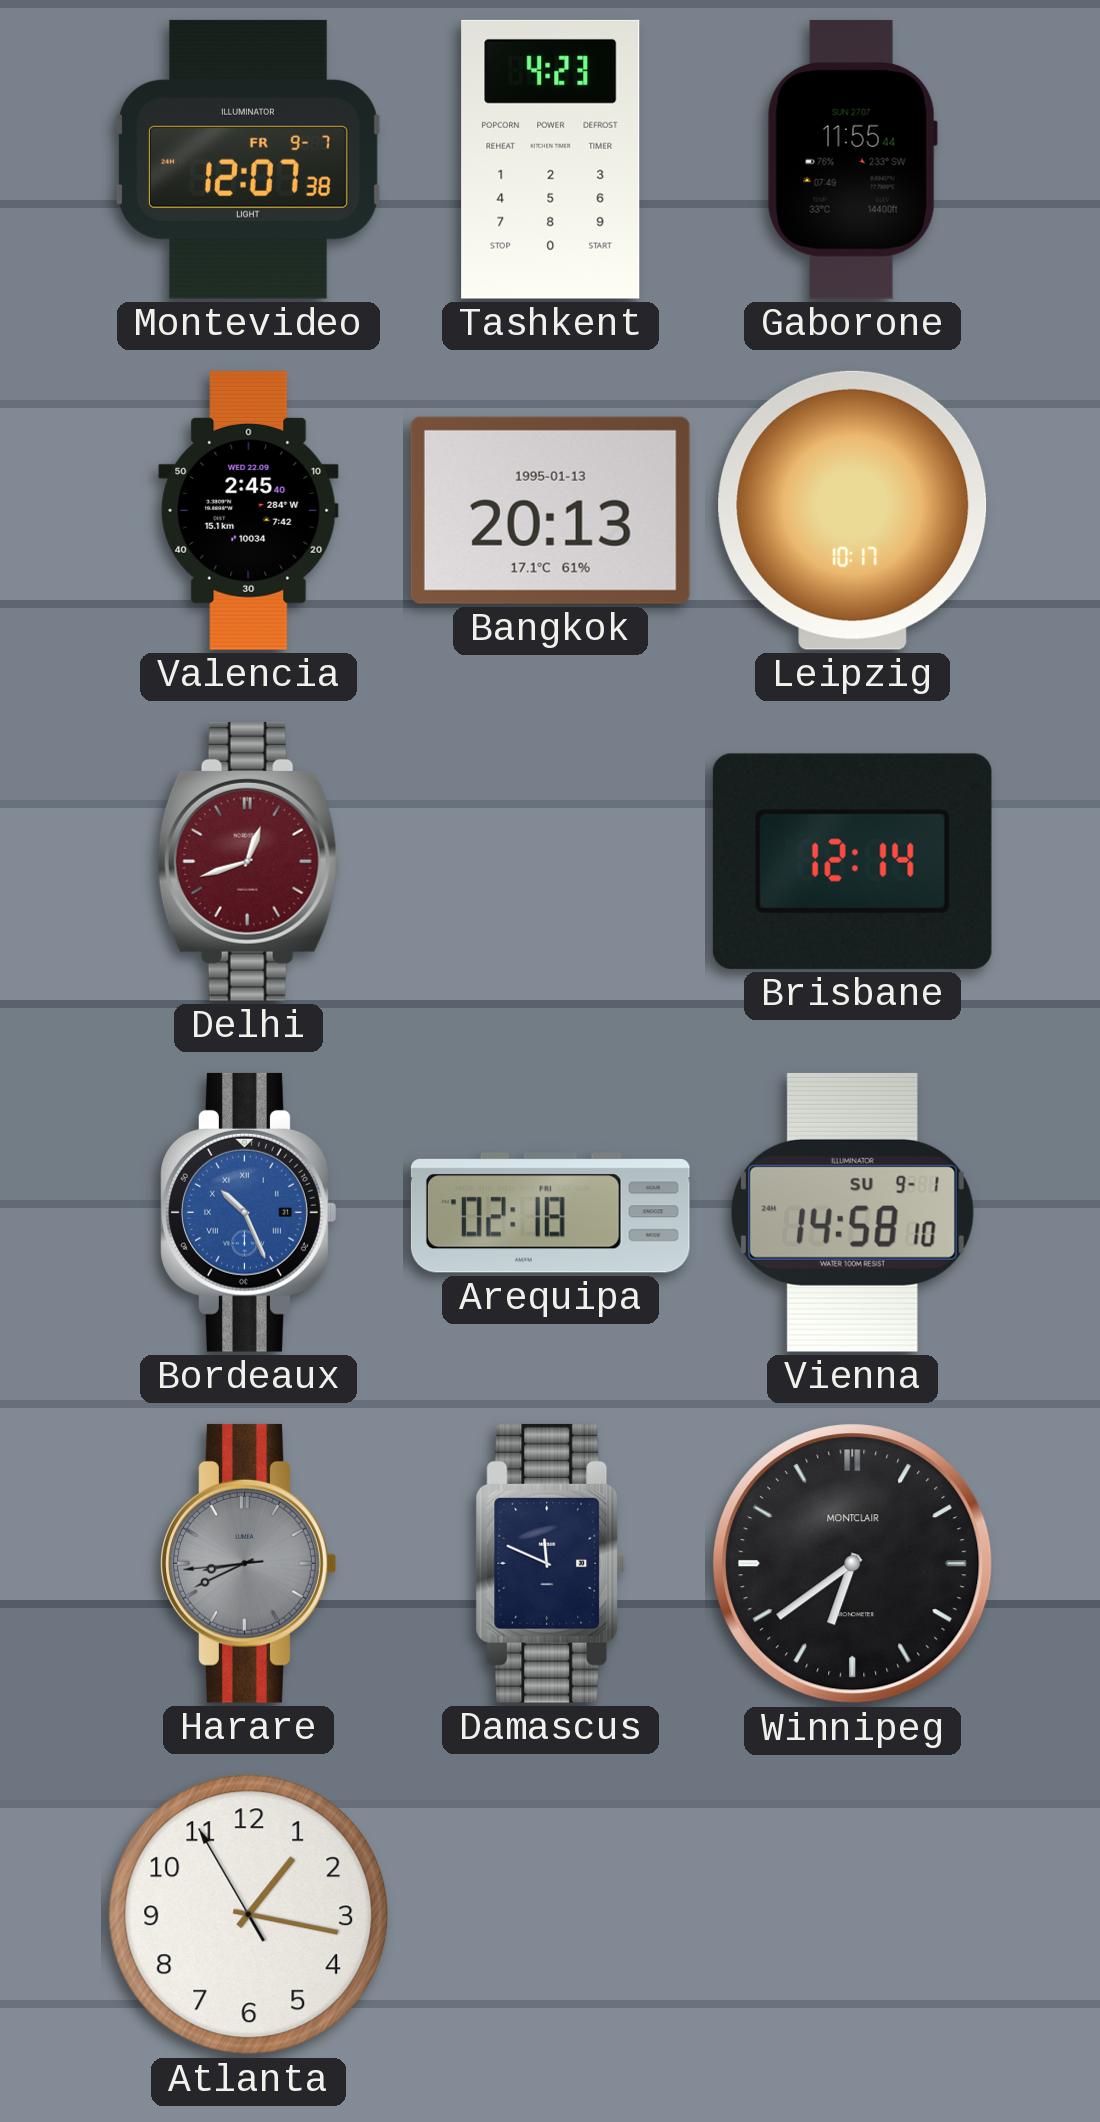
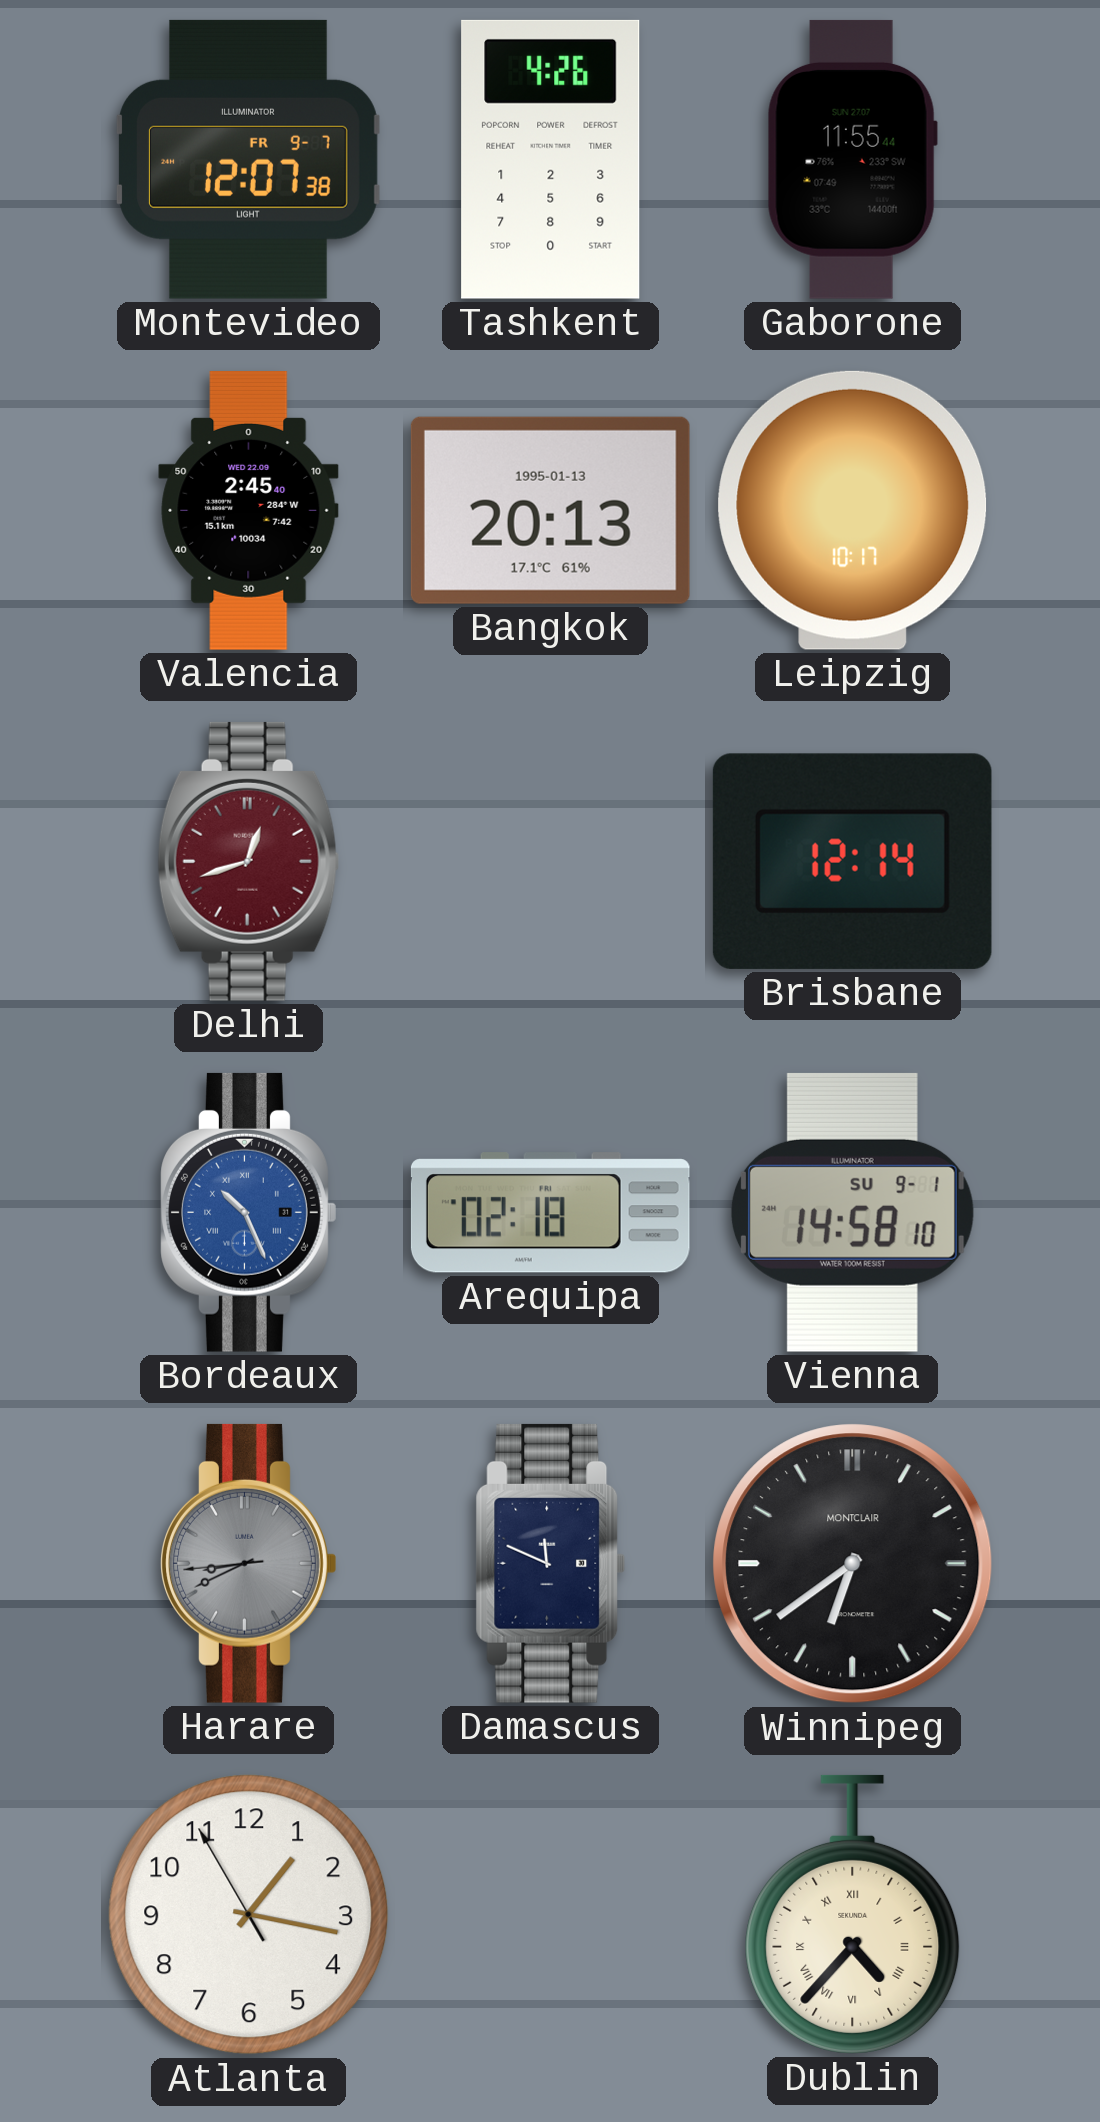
Tashkent: 4:23 -> 4:26 (551, 159)
Dublin: none -> 4:37 (853, 1914)
